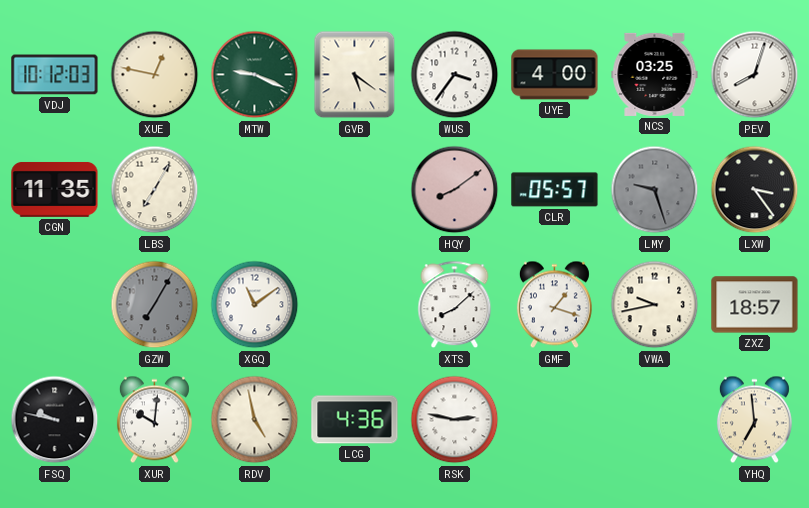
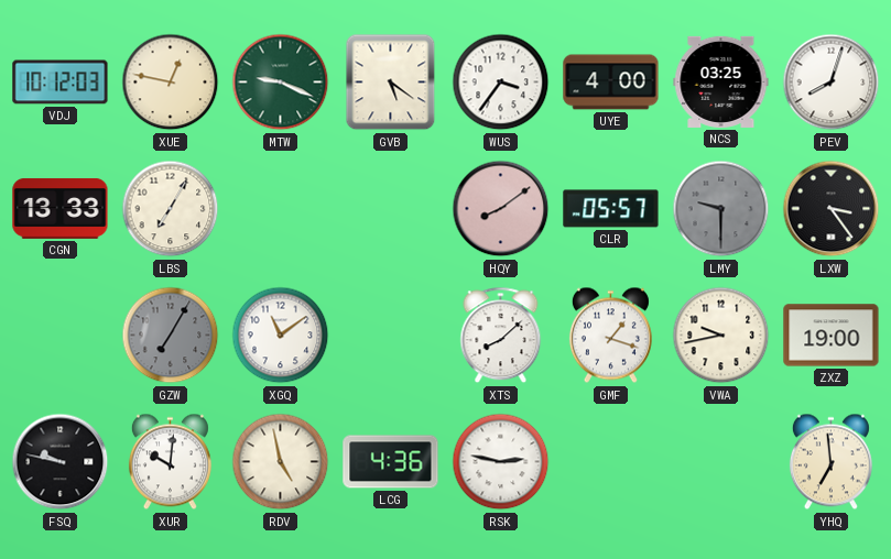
CGN: 11:35 -> 13:33 (61, 209)
LMY: 9:27 -> 9:30 (721, 209)
ZXZ: 18:57 -> 19:00 (832, 336)
